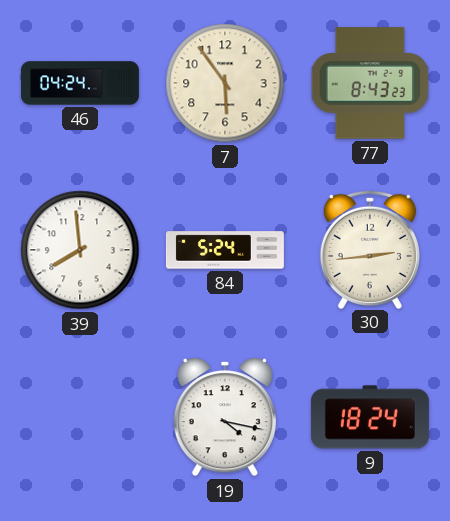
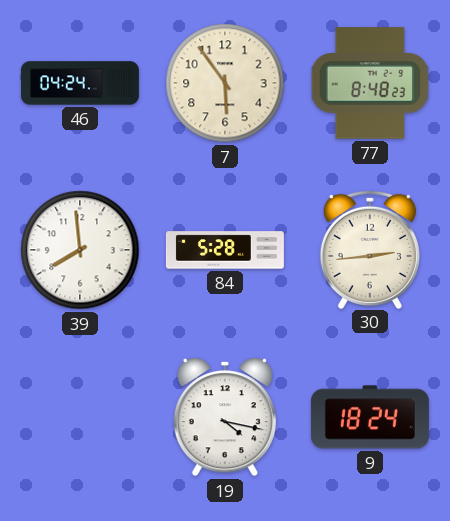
77: 8:43 -> 8:48 (370, 83)
84: 5:24 -> 5:28 (225, 250)
